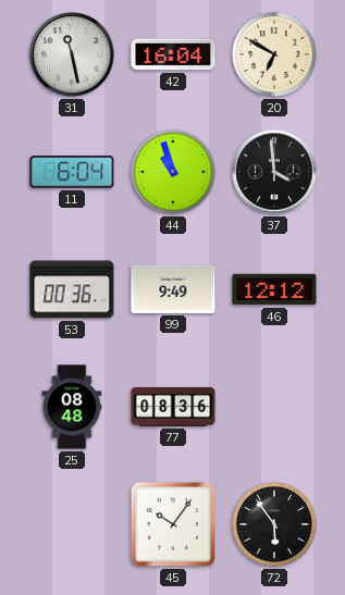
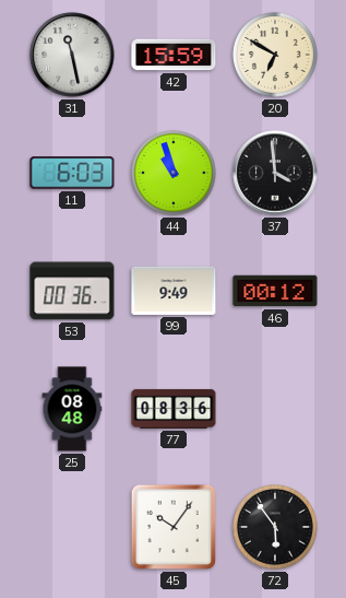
42: 16:04 -> 15:59 (174, 55)
11: 6:04 -> 6:03 (72, 173)
46: 12:12 -> 00:12 (275, 291)
